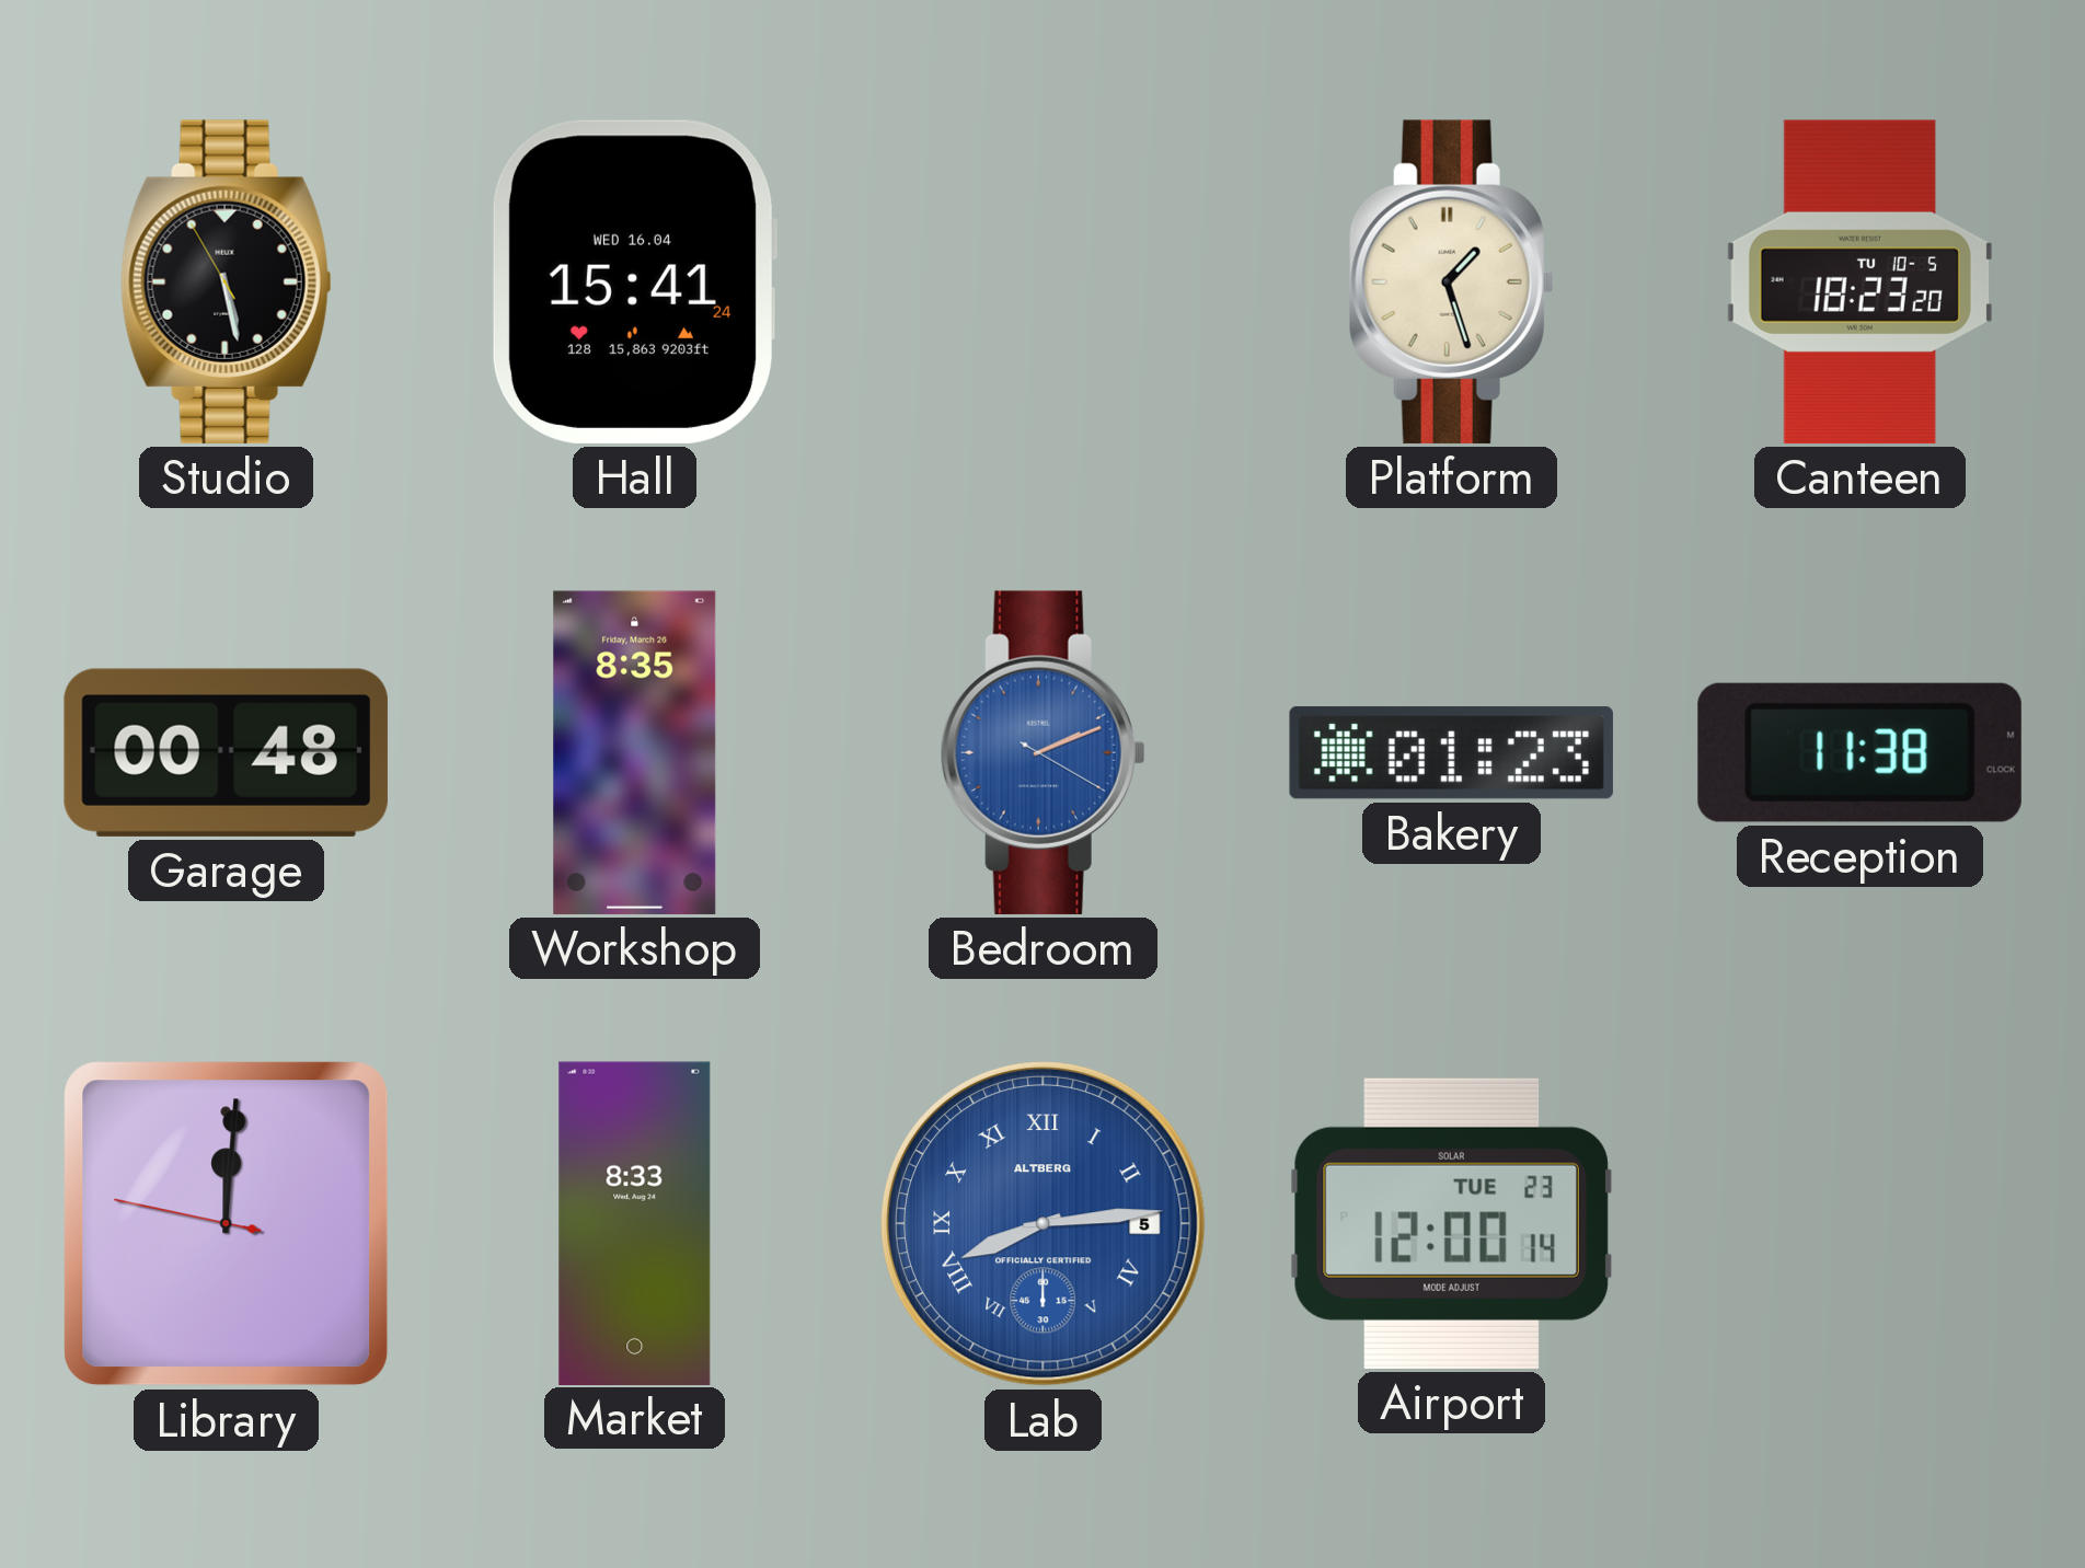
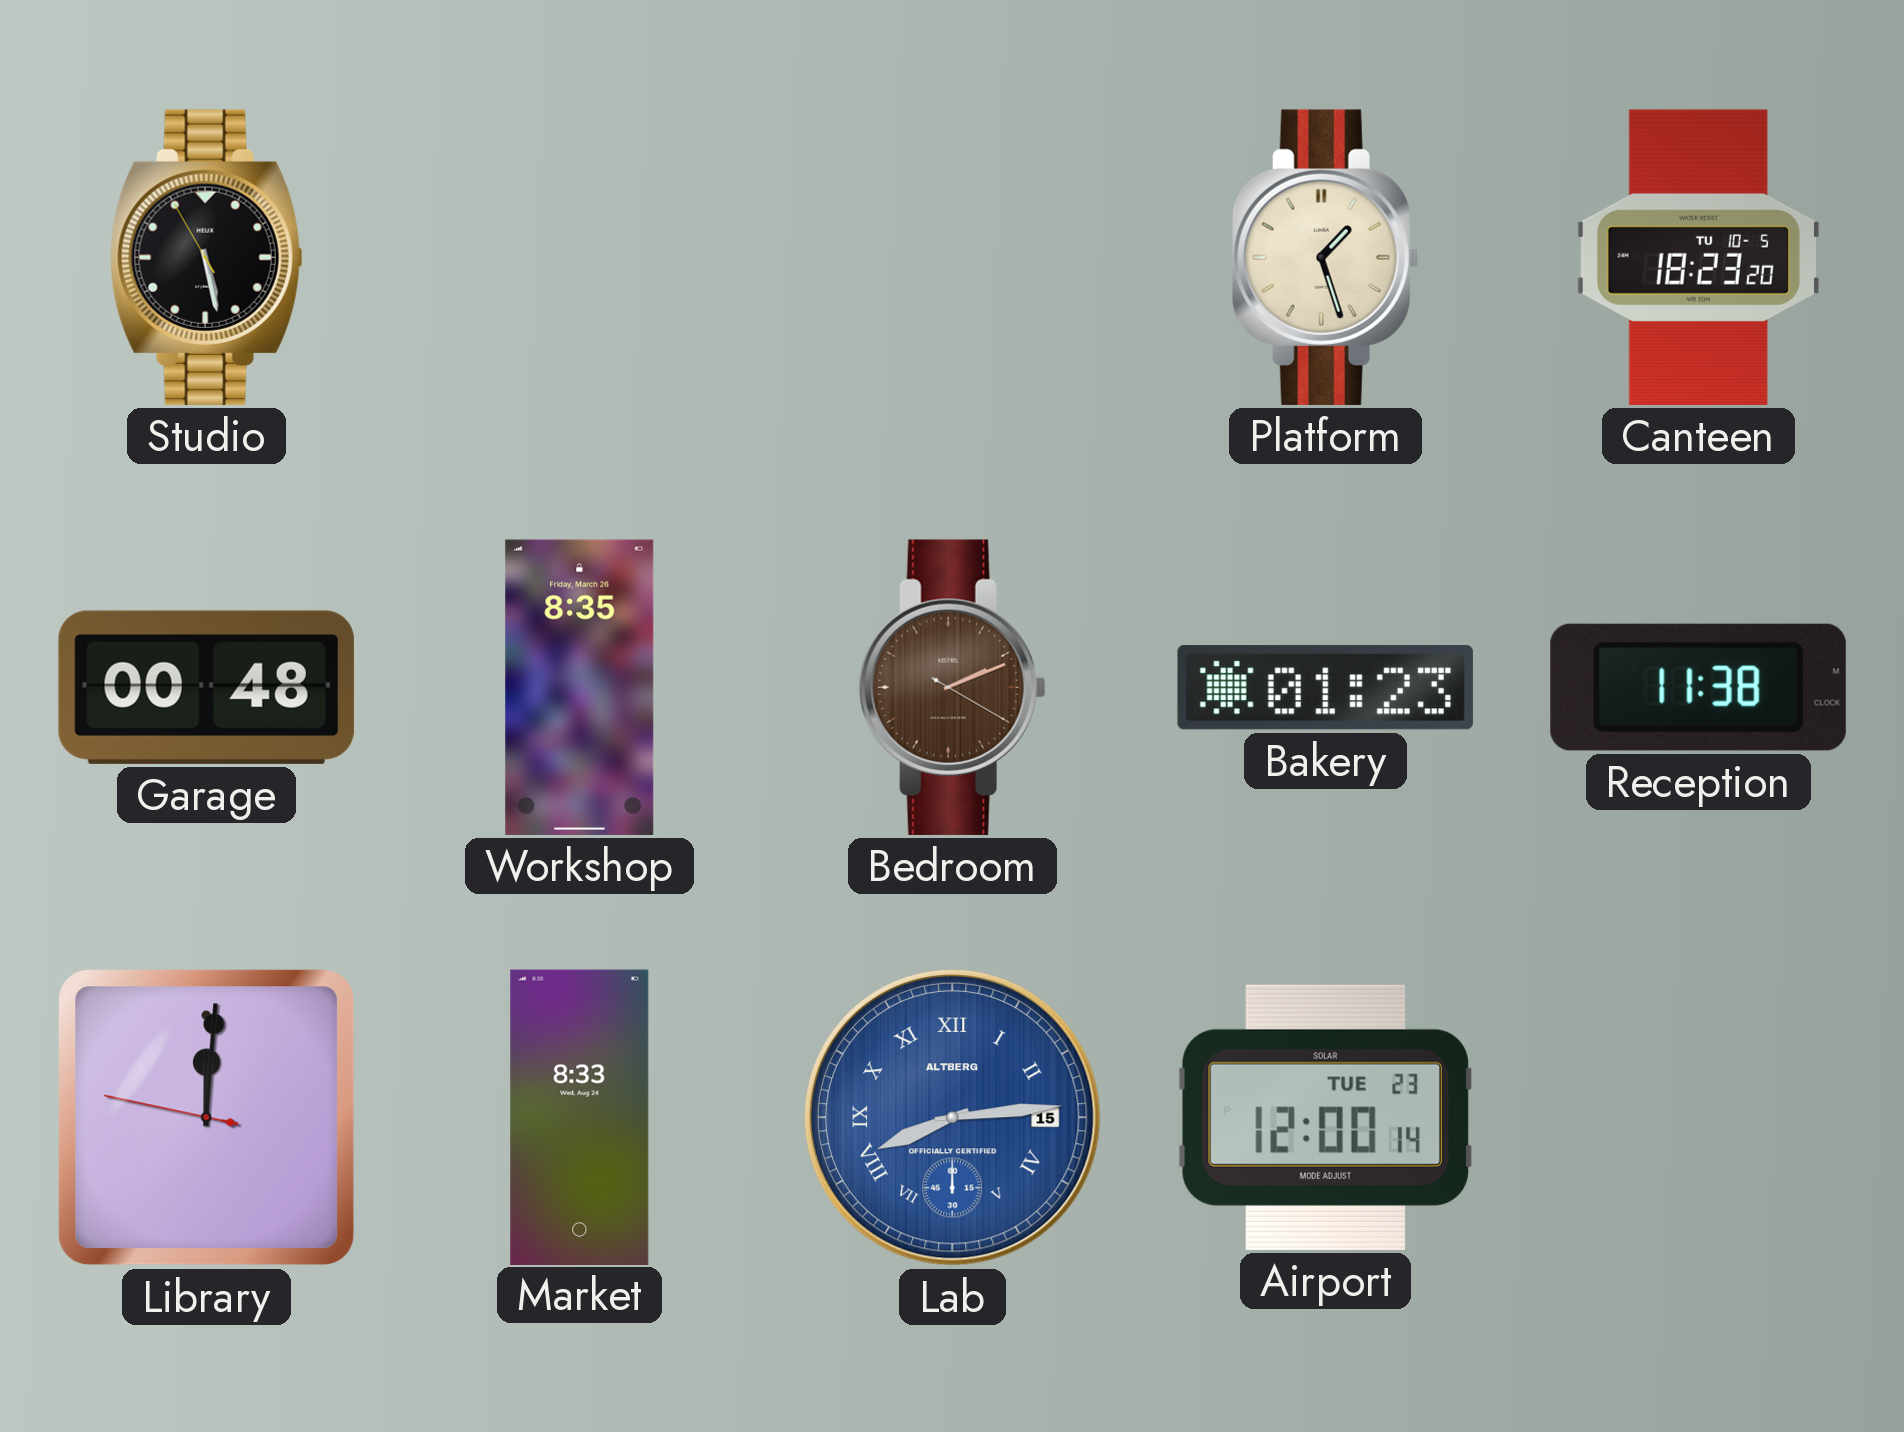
Hall: 15:41 -> none (634, 281)
Bedroom dial: blue -> brown (952, 687)
Lab date: 5 -> 15 (952, 1117)
